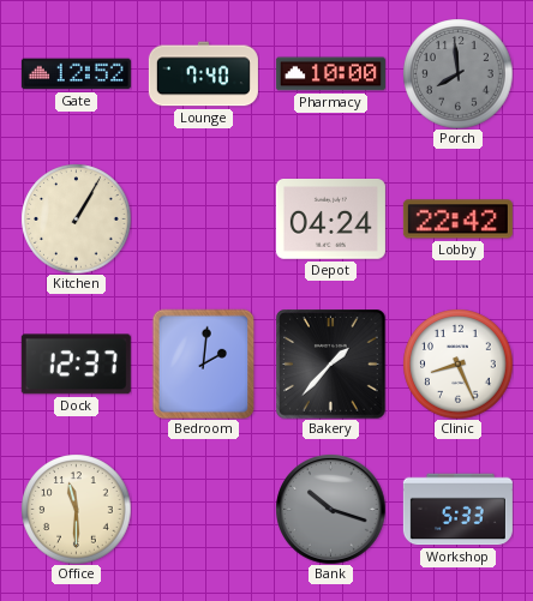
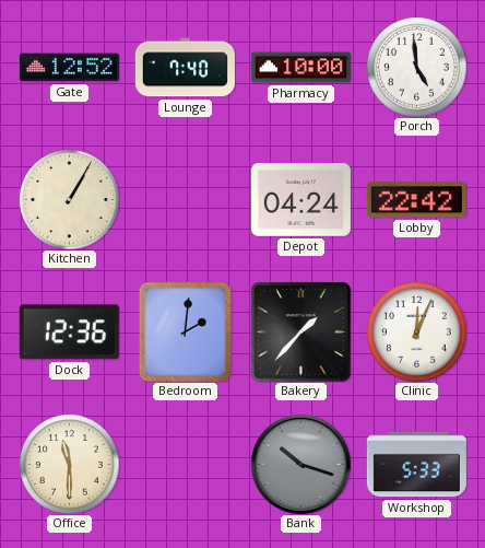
Porch: 7:59 -> 4:59 (416, 67)
Porch dial: grey -> white (416, 67)
Dock: 12:37 -> 12:36 (69, 333)
Clinic: 8:26 -> 12:04 (416, 331)
